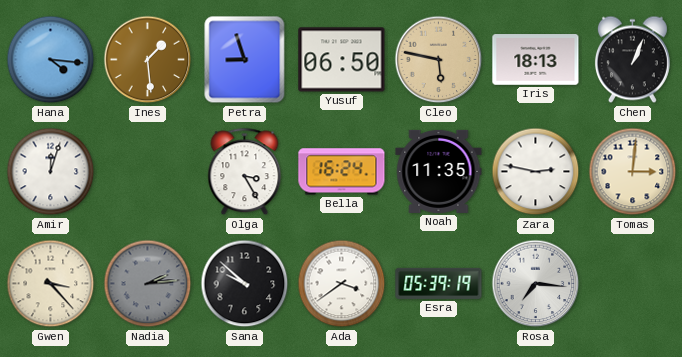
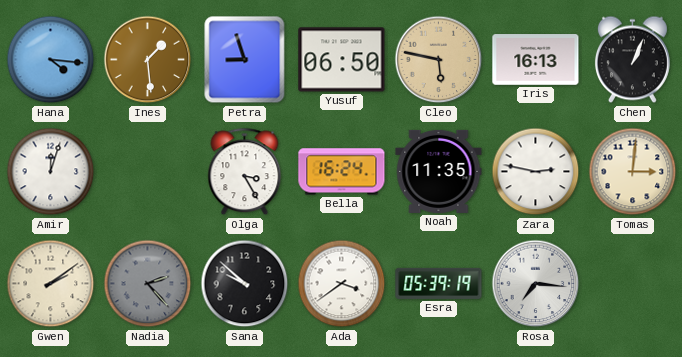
Iris: 18:13 -> 16:13 (536, 60)
Gwen: 3:23 -> 2:09 (51, 284)
Nadia: 2:14 -> 2:23 (148, 284)
